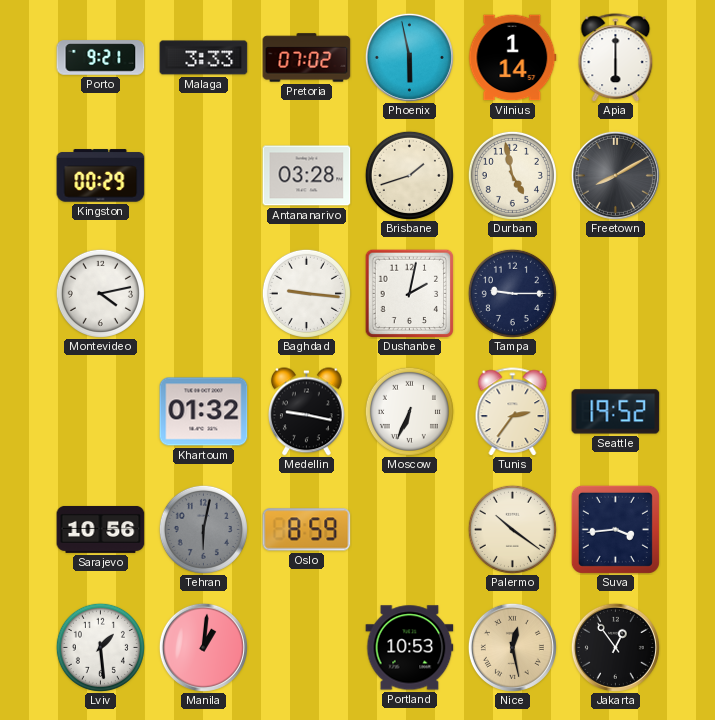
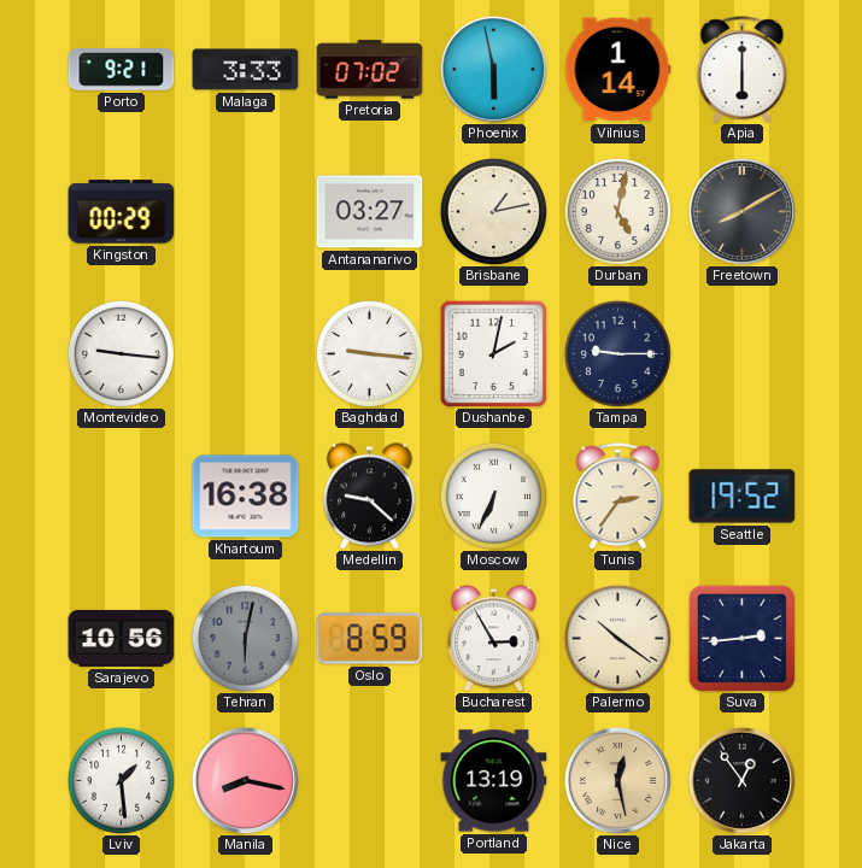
Antananarivo: 03:28 -> 03:27 (370, 212)
Brisbane: 1:42 -> 1:13 (493, 211)
Durban: 4:58 -> 5:02 (617, 211)
Montevideo: 4:13 -> 9:16 (121, 353)
Khartoum: 01:32 -> 16:38 (246, 497)
Medellin: 9:17 -> 9:22 (369, 497)
Bucharest: none -> 2:55 (493, 639)
Suva: 3:44 -> 2:44 (741, 638)
Manila: 1:01 -> 8:17 (245, 780)
Portland: 10:53 -> 13:19 (494, 781)
